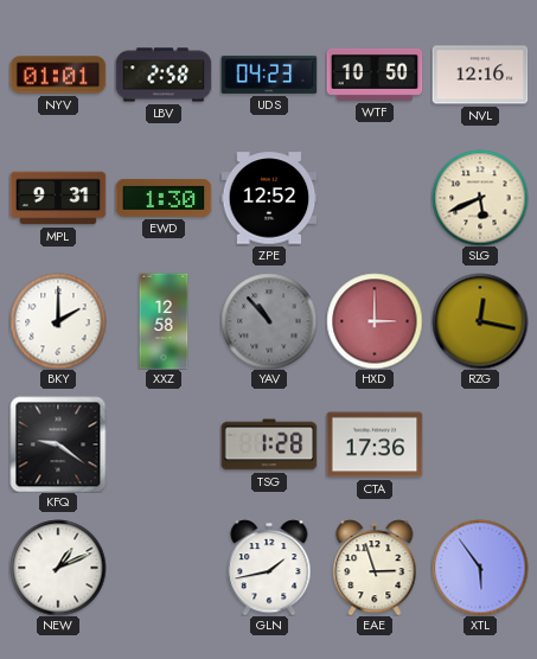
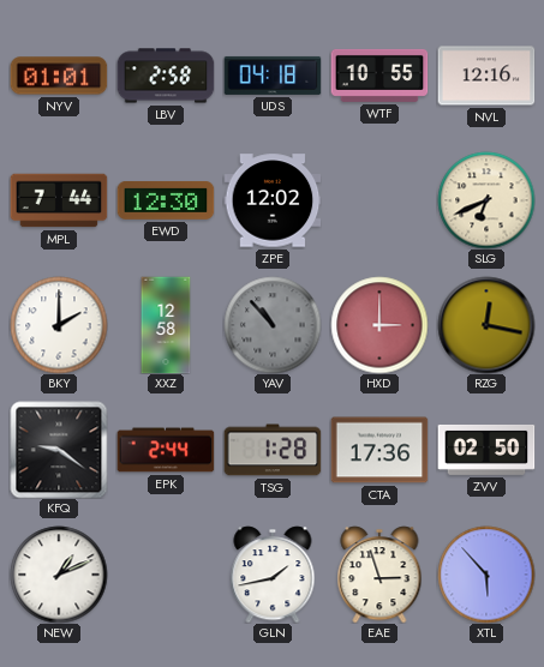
UDS: 04:23 -> 04:18 (273, 76)
WTF: 10:50 -> 10:55 (379, 76)
MPL: 9:31 -> 7:44 (59, 200)
EWD: 1:30 -> 12:30 (166, 202)
ZPE: 12:52 -> 12:02 (273, 200)
SLG: 5:41 -> 6:41 (486, 200)
EPK: none -> 2:44 (166, 450)
ZVV: none -> 02:50 (486, 450)
XTL: 5:54 -> 5:53 (486, 575)
